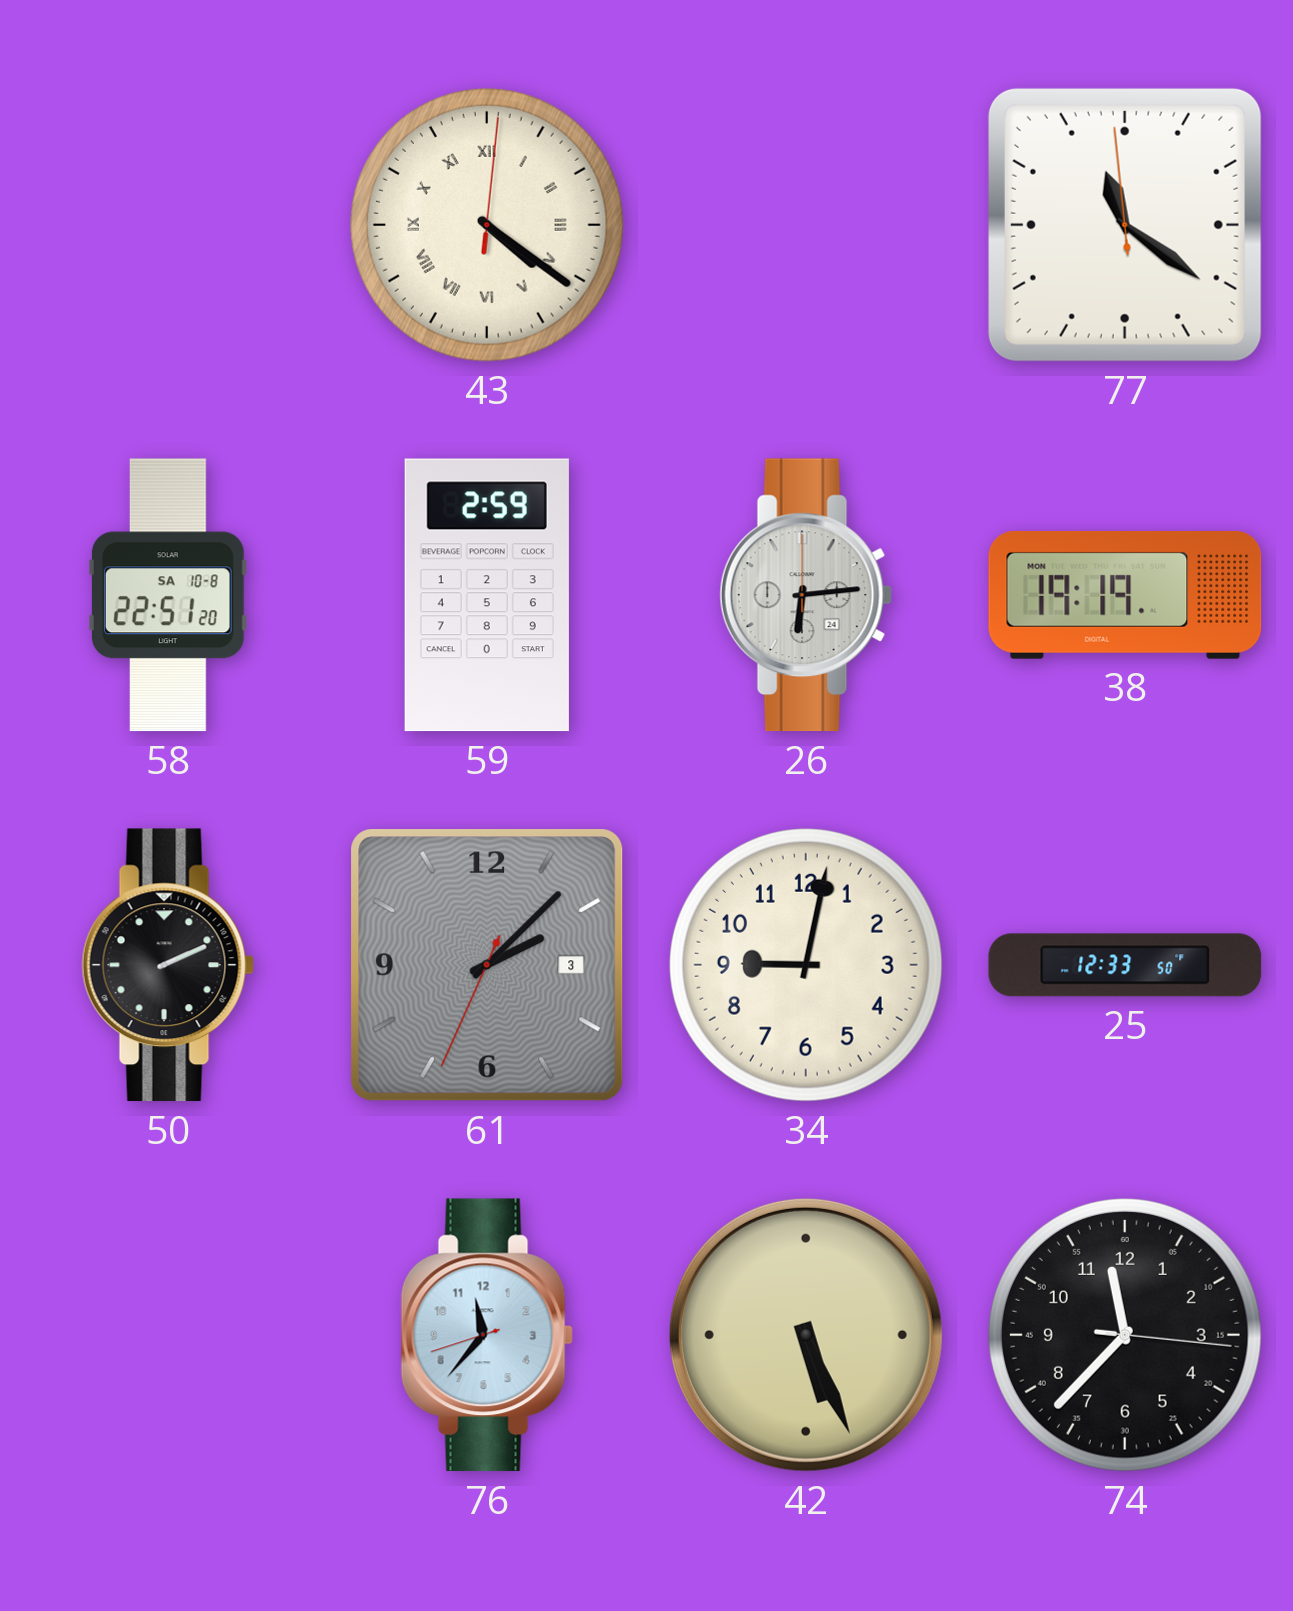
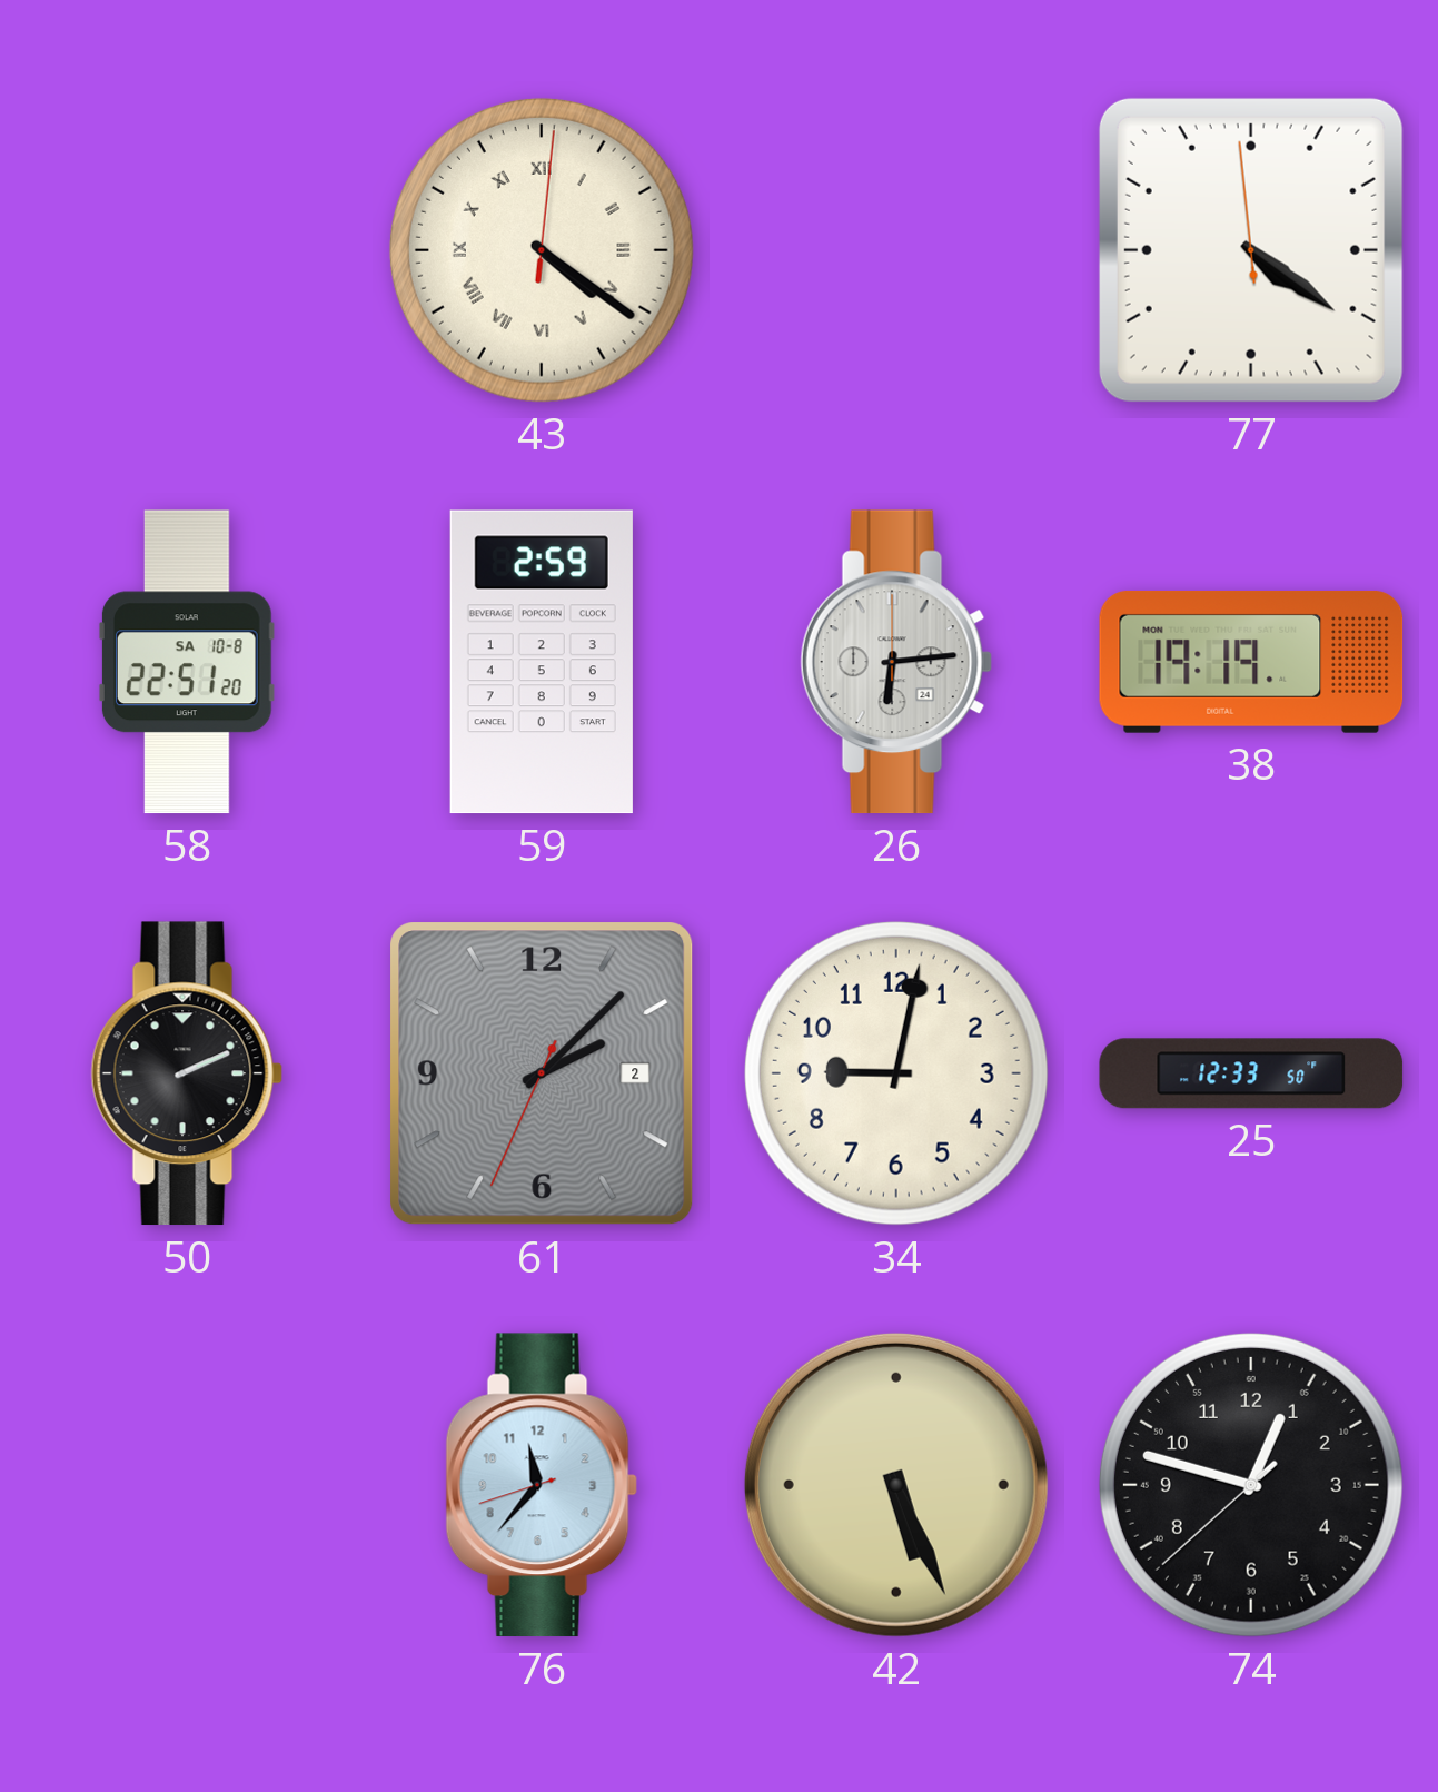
77: 11:20 -> 4:20 (1251, 250)
61 date: 3 -> 2 (542, 1073)
74: 11:37 -> 12:47 (1251, 1485)
